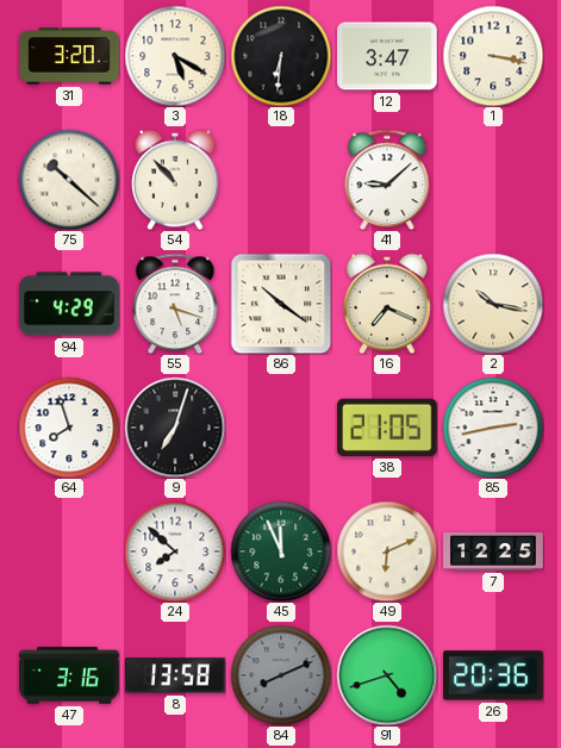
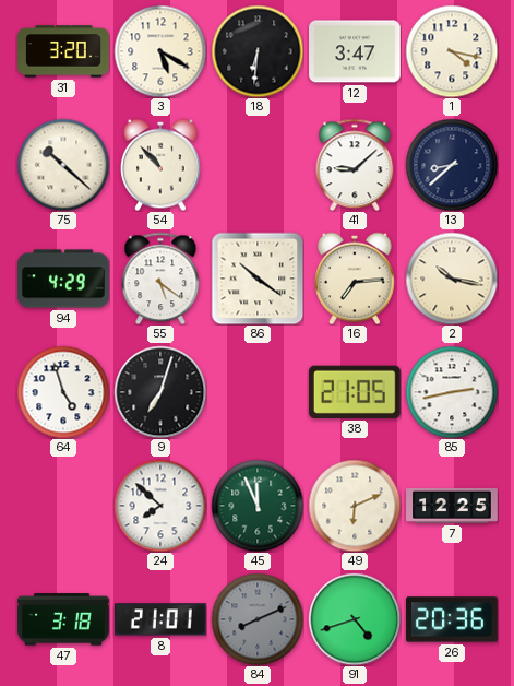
1: 3:17 -> 4:17 (452, 51)
13: none -> 8:38 (452, 165)
55: 5:18 -> 5:21 (160, 279)
16: 7:19 -> 7:14 (356, 279)
64: 7:57 -> 4:57 (63, 392)
47: 3:16 -> 3:18 (63, 619)
8: 13:58 -> 21:01 (160, 619)
